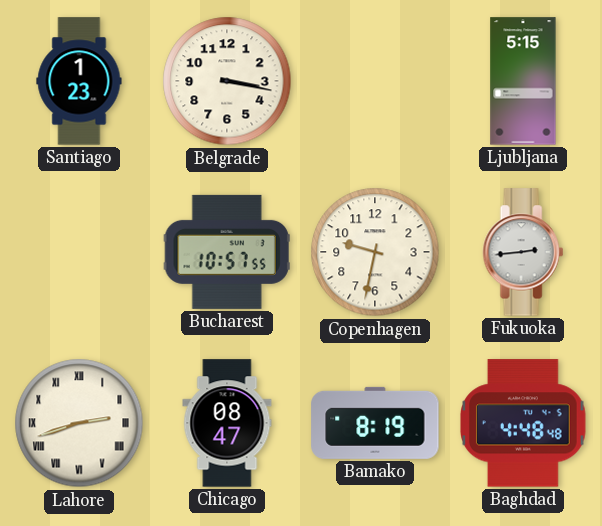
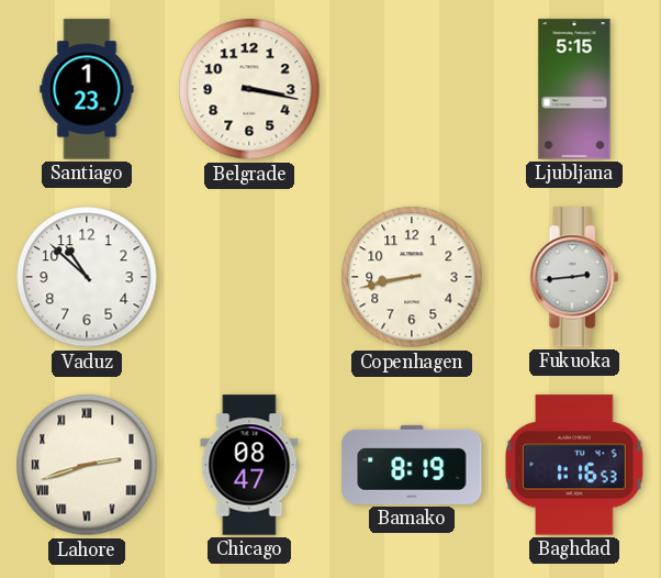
Vaduz: none -> 10:52 (87, 277)
Bucharest: 10:57 -> none (227, 252)
Copenhagen: 9:32 -> 8:43 (412, 277)
Baghdad: 4:48 -> 1:16 (575, 465)
